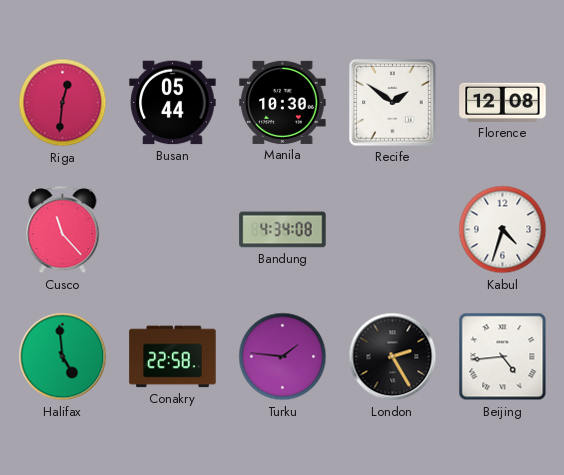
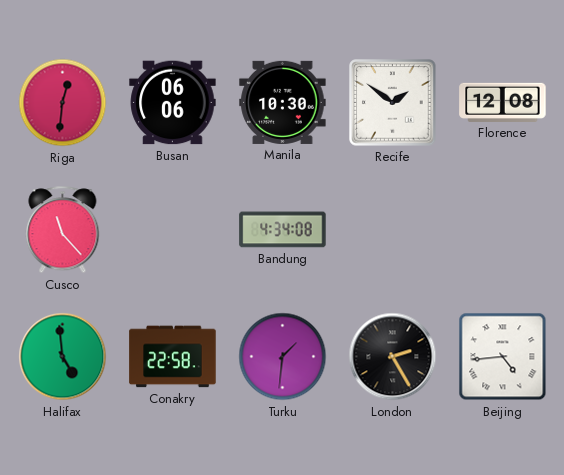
Busan: 05:44 -> 06:06 (173, 103)
Kabul: 4:33 -> none (503, 230)
Turku: 1:46 -> 1:31 (283, 357)
